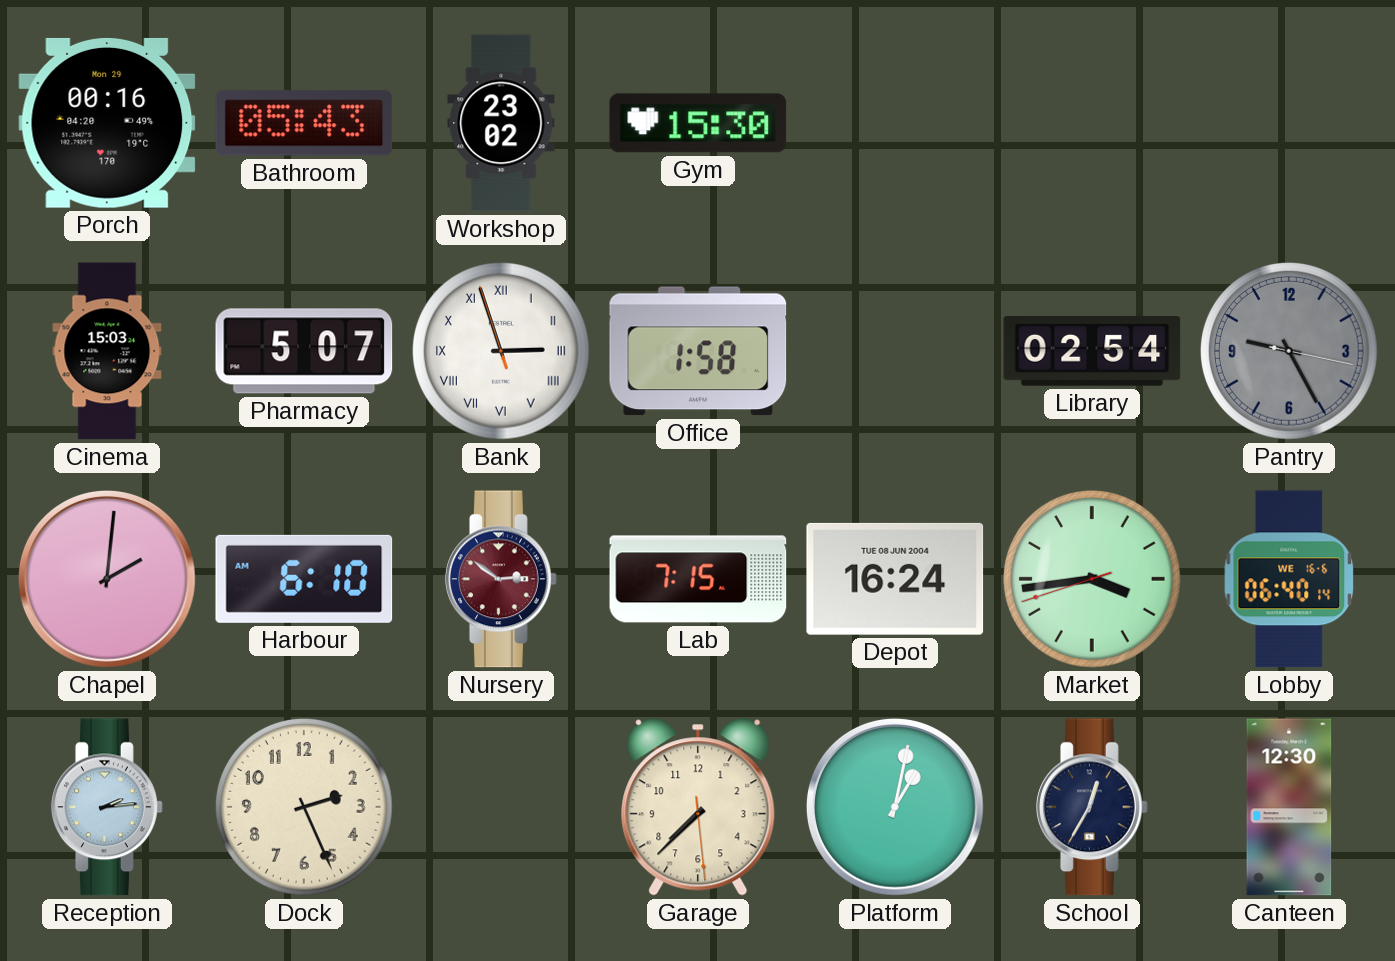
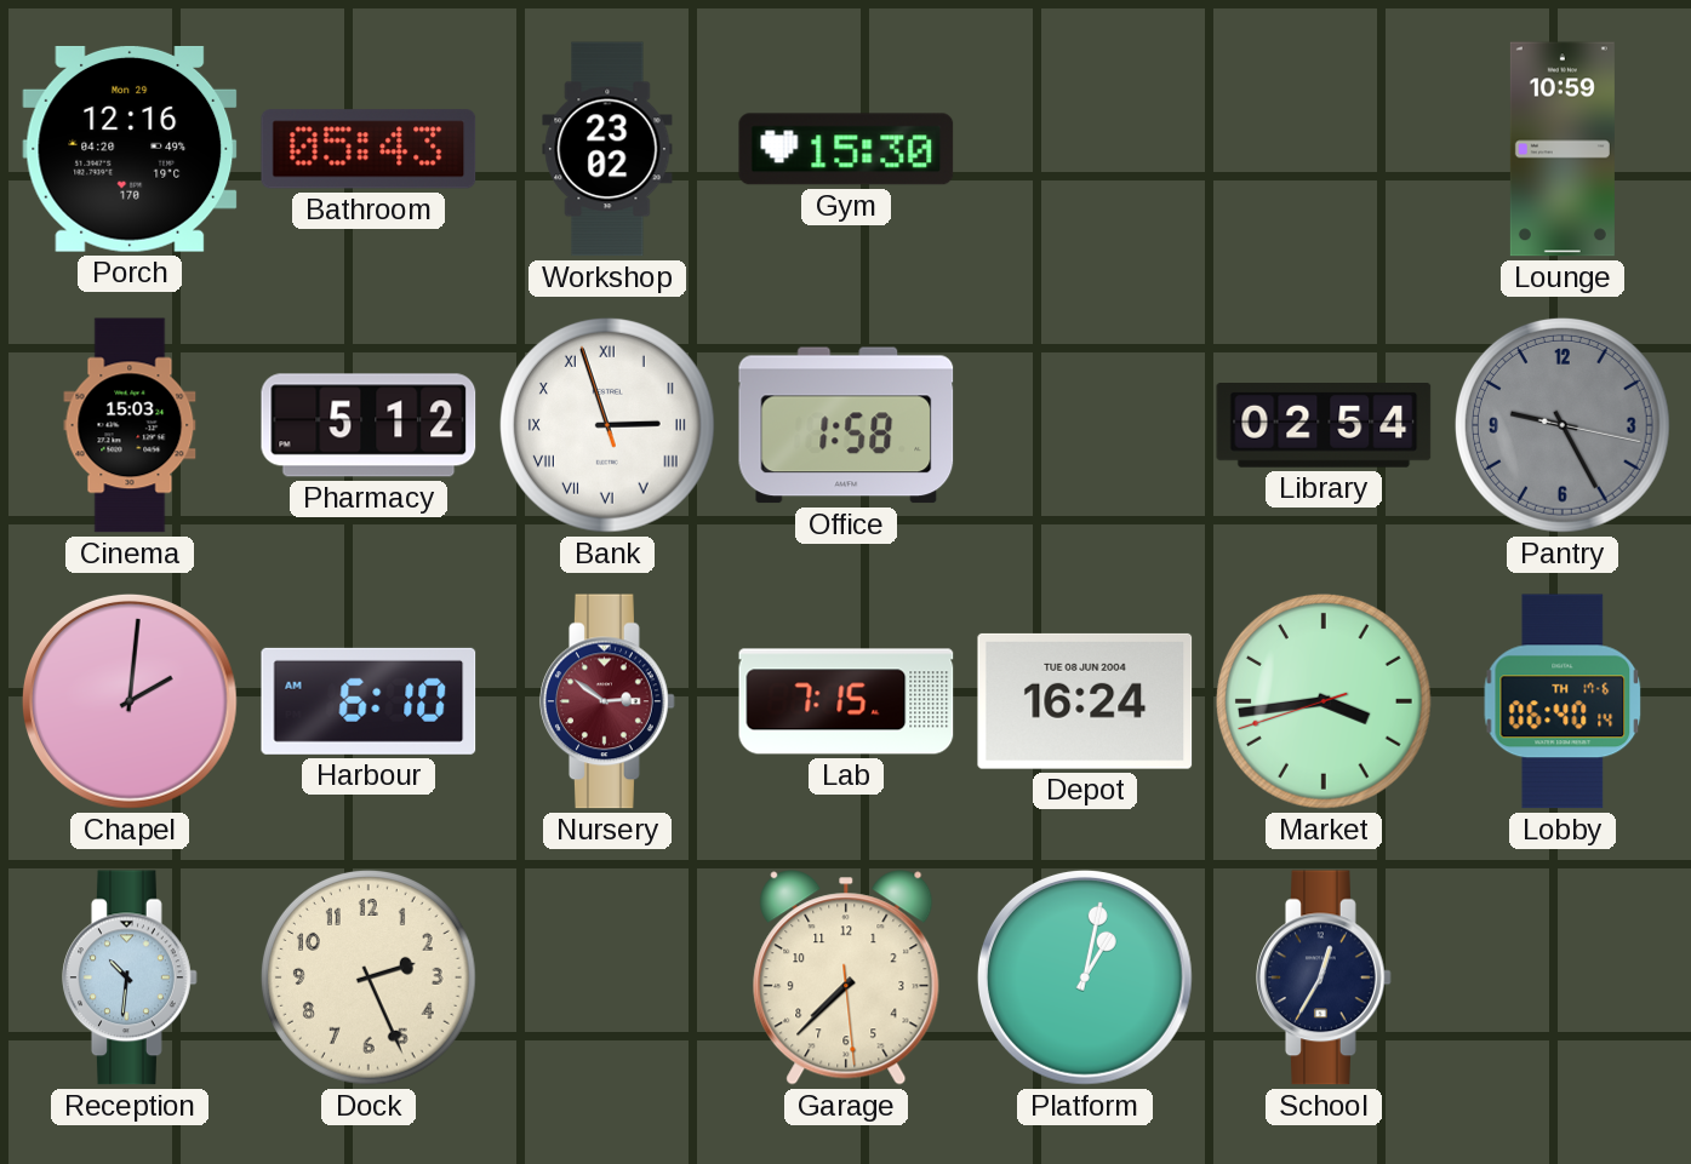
Porch: 00:16 -> 12:16 (130, 149)
Lounge: none -> 10:59 (1563, 149)
Pharmacy: 5:07 -> 5:12 (369, 425)
Lobby date: WE 16-6 -> TH 17-6 (1563, 701)
Reception: 2:14 -> 10:31 (131, 977)
Canteen: 12:30 -> none (1289, 807)
